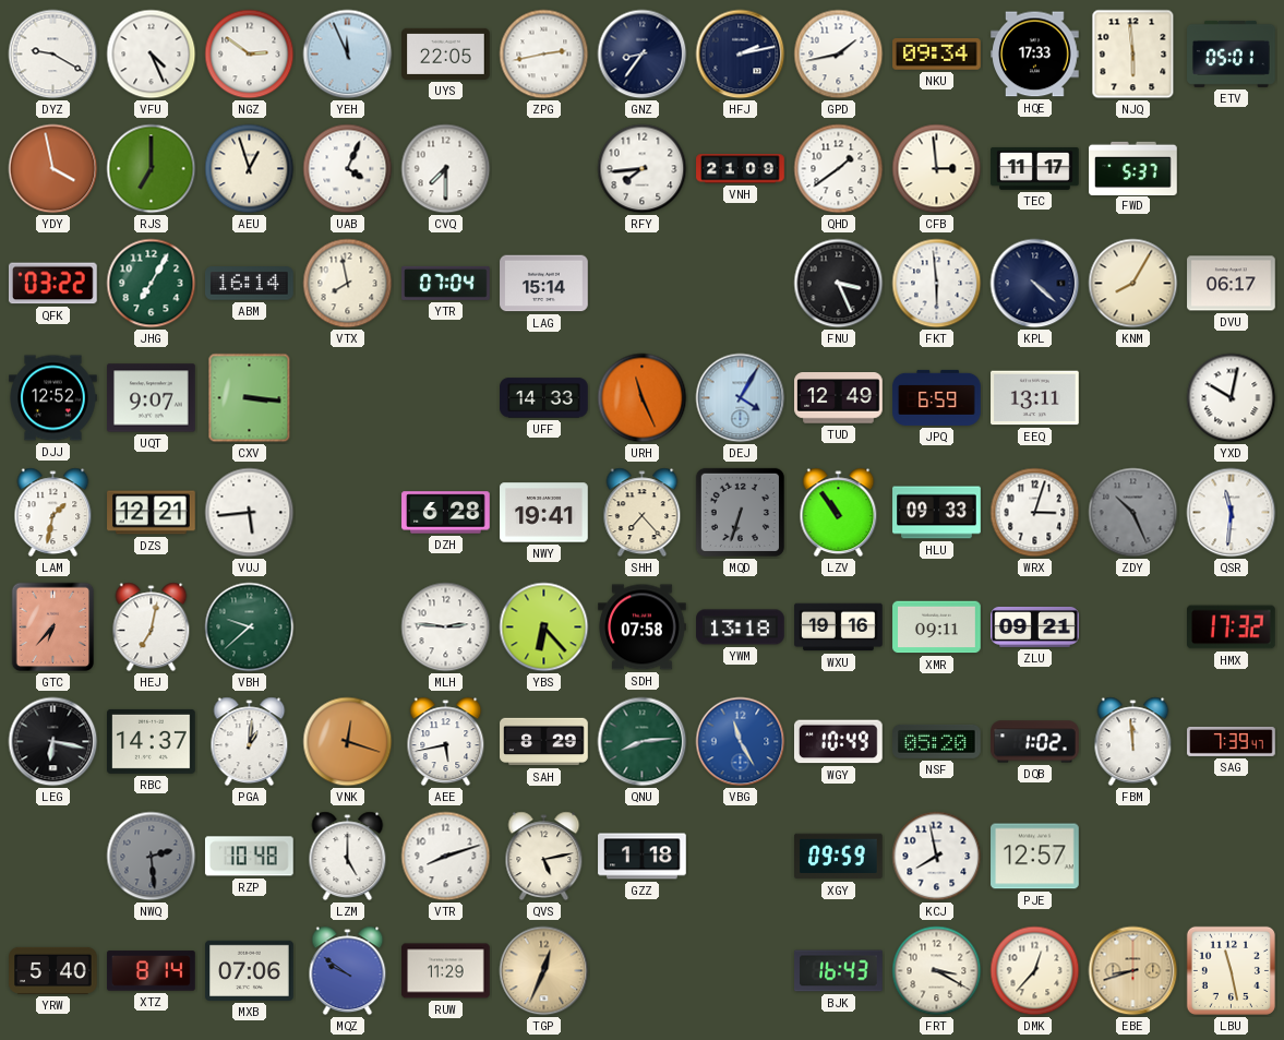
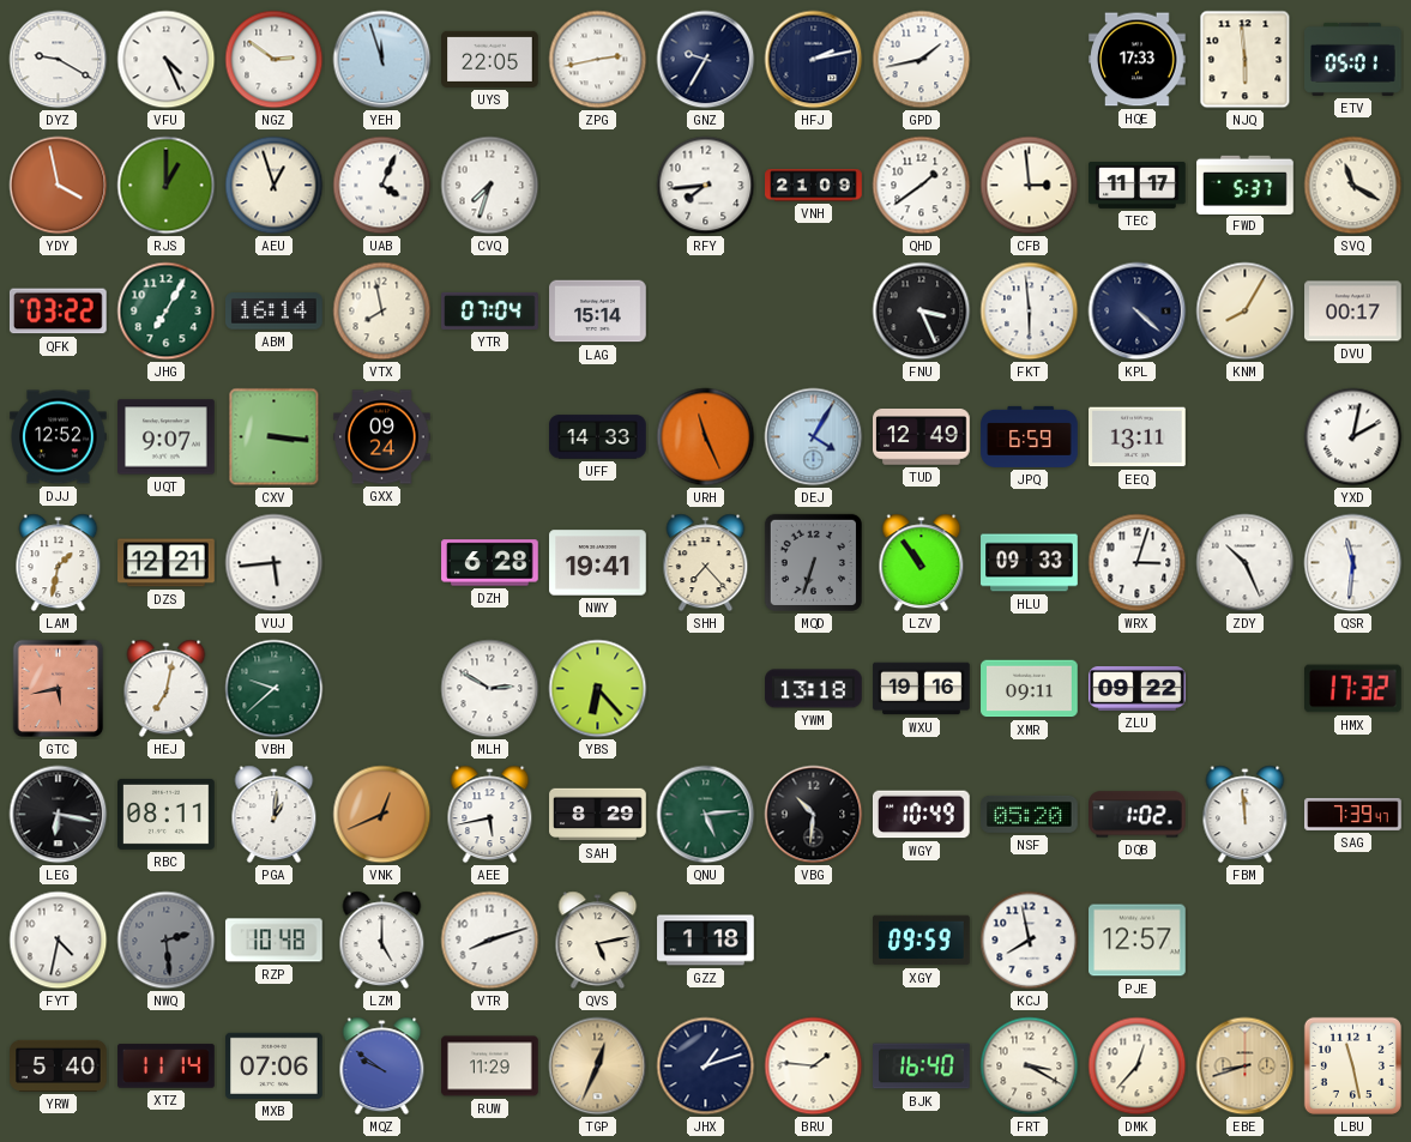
YEH: 11:56 -> 11:57 (382, 60)
GNZ: 8:36 -> 9:35 (706, 60)
NKU: 09:34 -> none (937, 55)
RJS: 7:00 -> 1:00 (167, 186)
CVQ: 7:30 -> 7:33 (490, 186)
SVQ: none -> 11:20 (1353, 186)
DVU: 06:17 -> 00:17 (1353, 312)
GXX: none -> 09:24 (382, 437)
YXD: 10:02 -> 2:02 (1353, 437)
ZDY dial: grey -> white (1246, 563)
GTC: 6:37 -> 5:43 (59, 689)
MLH: 2:46 -> 2:50 (490, 689)
SDH: 07:58 -> none (643, 627)
ZLU: 09:21 -> 09:22 (1138, 688)
RBC: 14:37 -> 08:11 (167, 814)
VNK: 12:18 -> 12:41 (382, 815)
QNU: 8:14 -> 5:14 (706, 815)
VBG: 11:25 -> 10:31 (814, 815)
VBG dial: blue -> black (814, 815)
FYT: none -> 4:32 (59, 941)
XTZ: 8:14 -> 11:14 (167, 1067)
JHX: none -> 1:12 (706, 1067)
BRU: none -> 1:46 (814, 1067)
BJK: 16:43 -> 16:40 (922, 1067)
